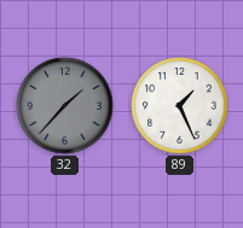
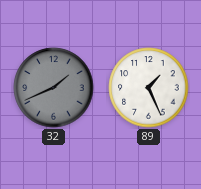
32: 1:37 -> 1:41 (54, 88)
